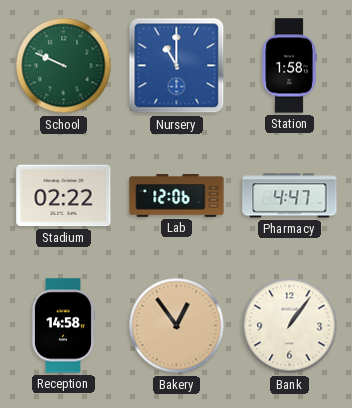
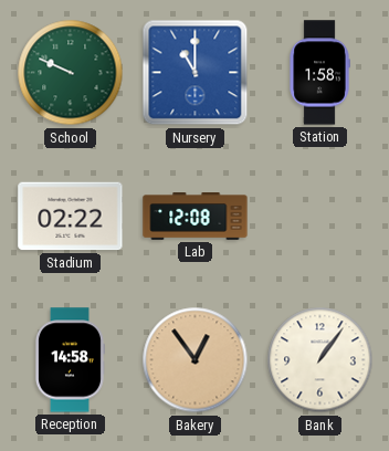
Lab: 12:06 -> 12:08 (196, 217)
Pharmacy: 4:47 -> none (290, 196)
